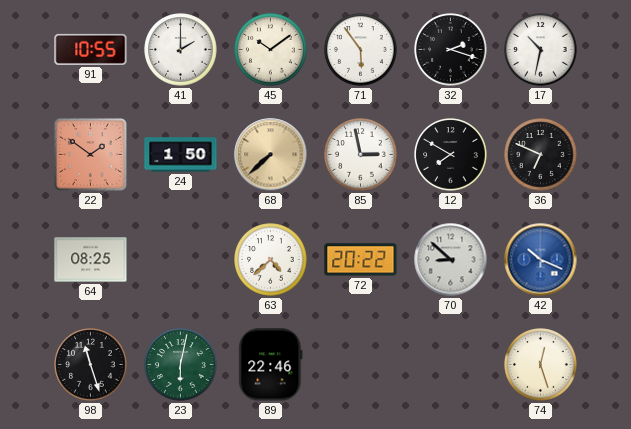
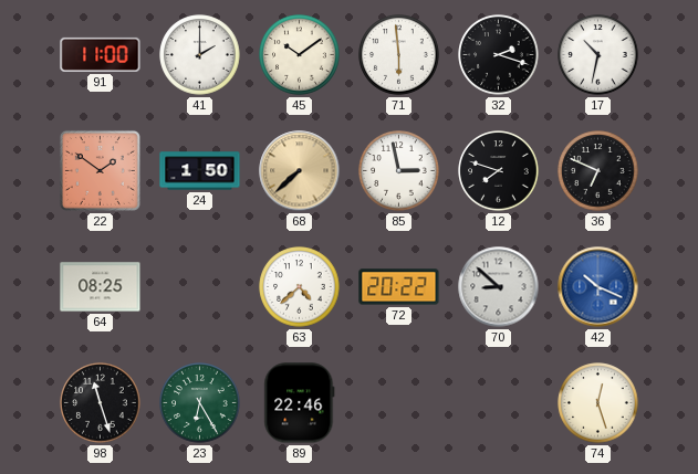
91: 10:55 -> 11:00 (101, 54)
71: 5:54 -> 5:59 (399, 55)
12: 7:50 -> 7:48 (499, 171)
23: 6:02 -> 6:25 (200, 403)
